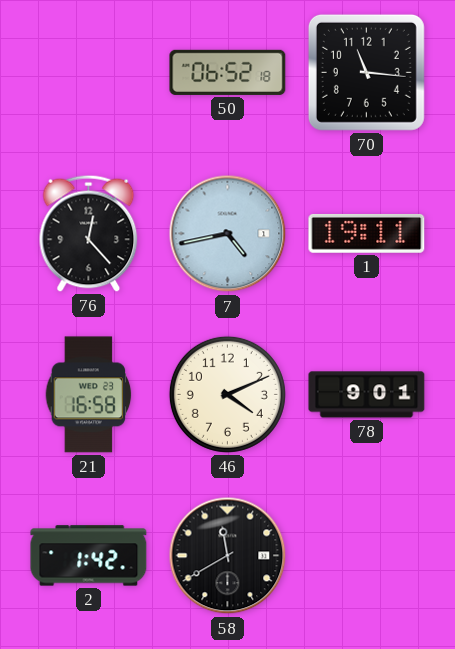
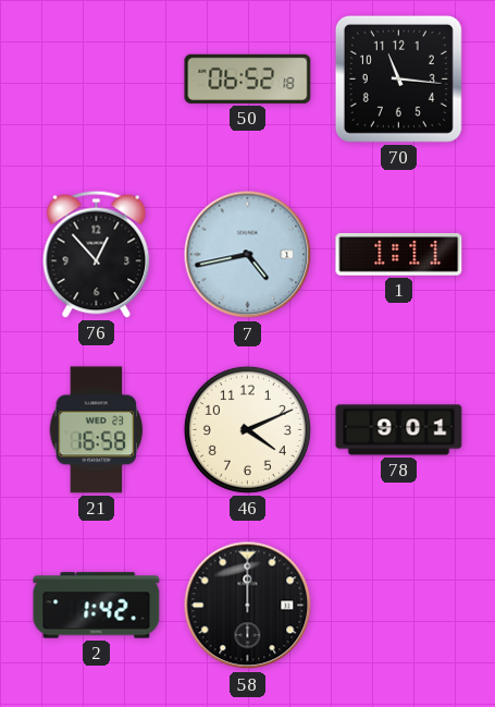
76: 12:23 -> 12:53 (97, 254)
1: 19:11 -> 1:11 (399, 254)
58: 11:40 -> 12:00 (248, 606)
